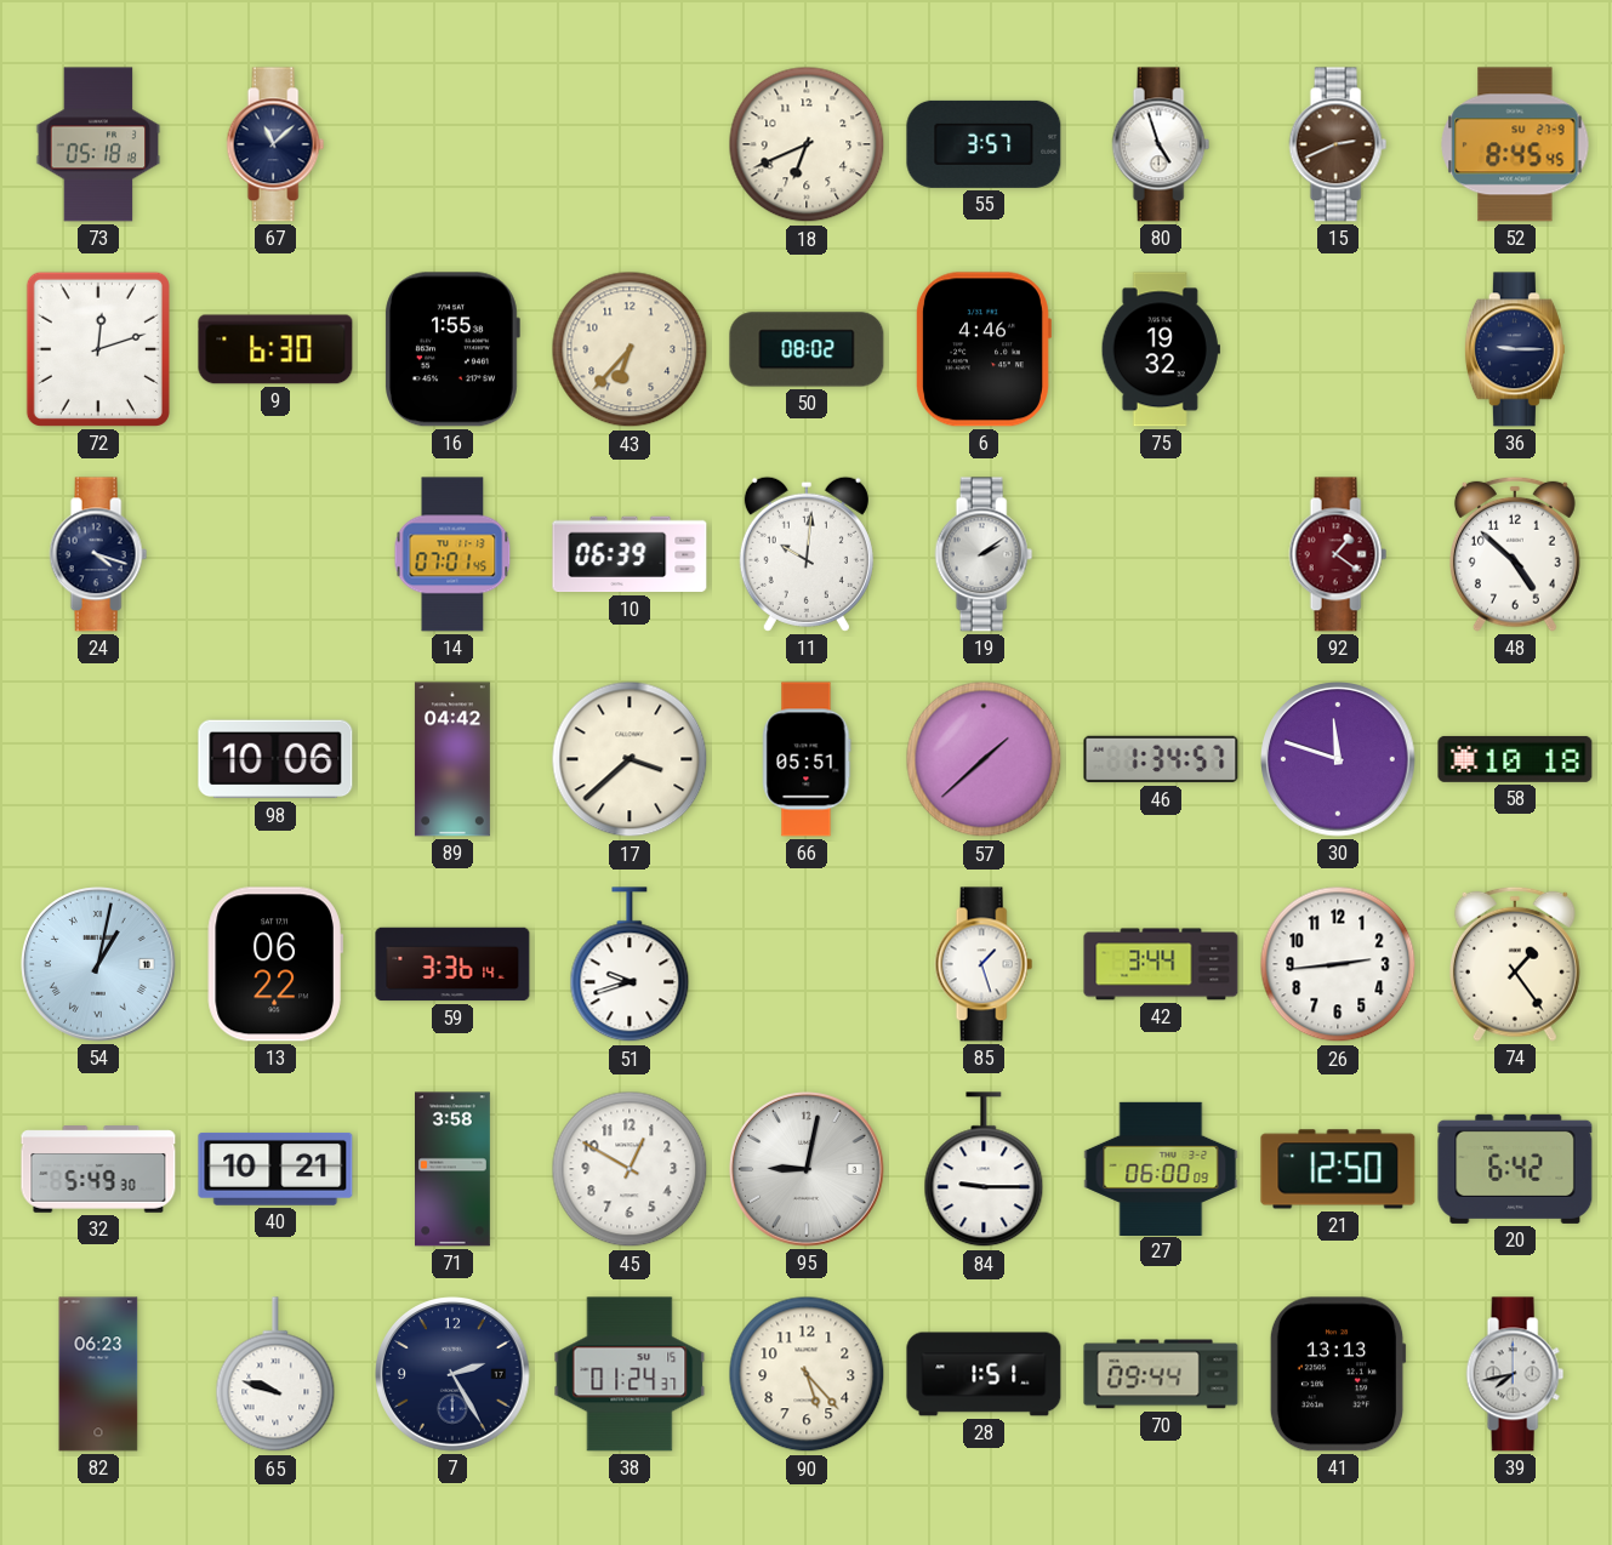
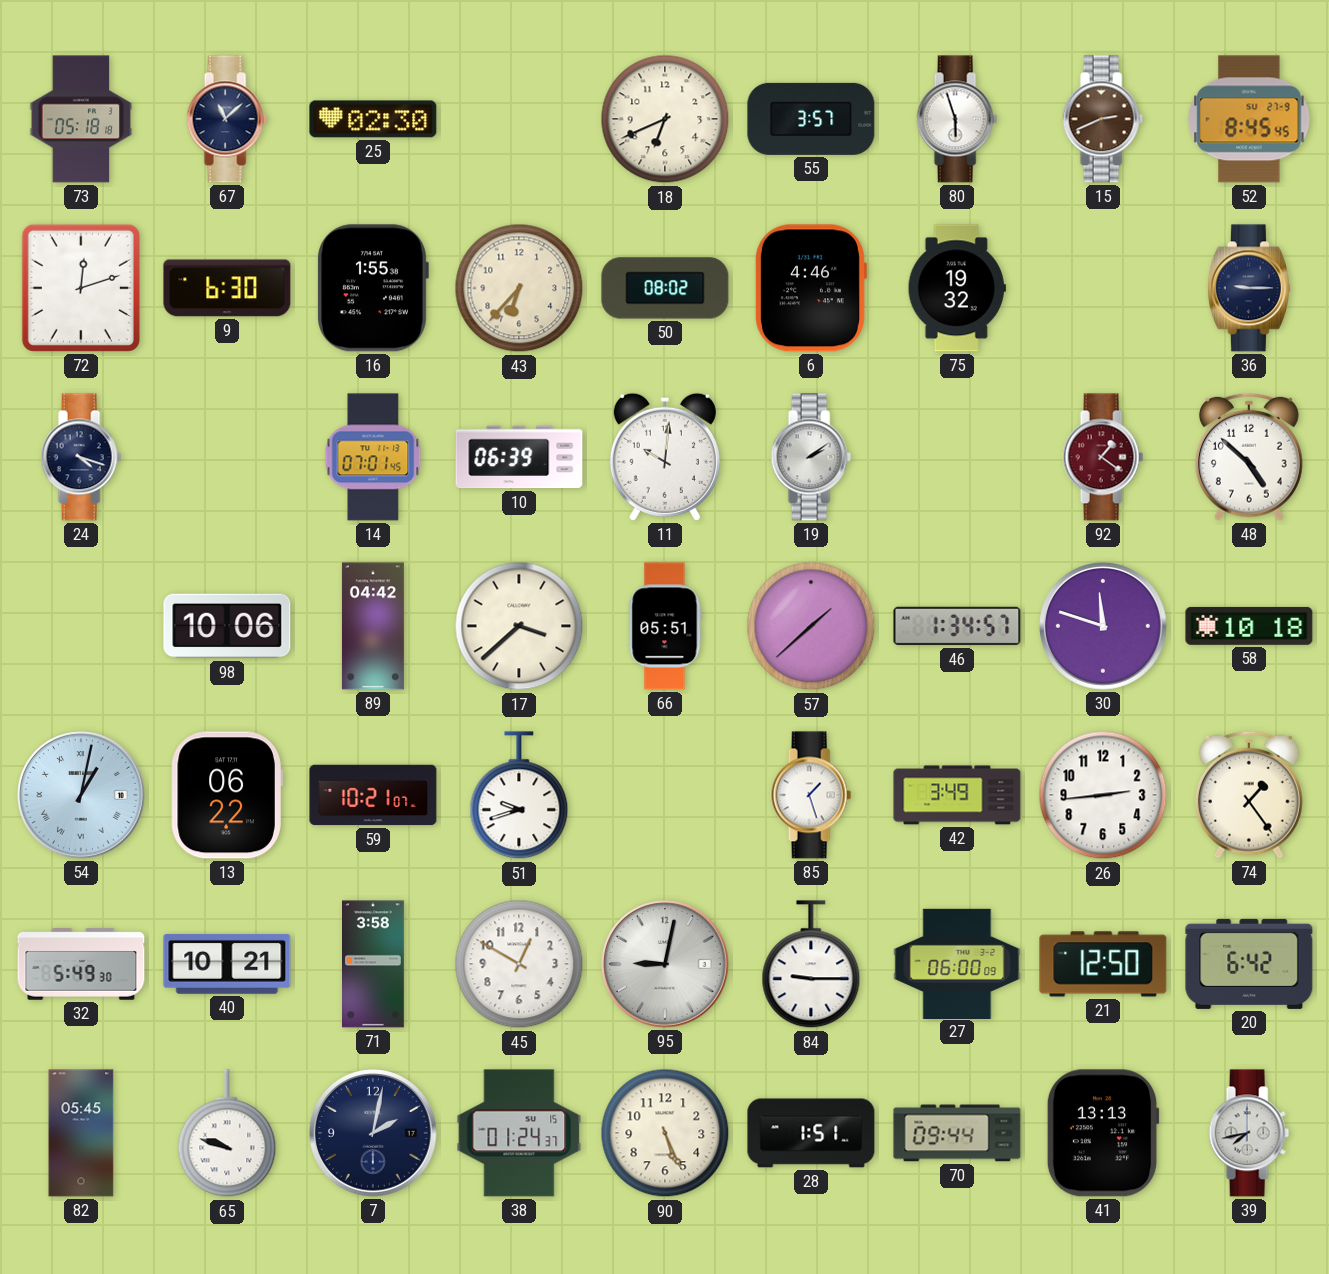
25: none -> 02:30 (373, 119)
80: 4:57 -> 5:57 (957, 119)
59: 3:36 -> 10:21 (373, 795)
42: 3:44 -> 3:49 (957, 795)
82: 06:23 -> 05:45 (81, 1133)
7: 2:25 -> 2:02 (373, 1133)
90: 5:23 -> 5:26 (665, 1133)
